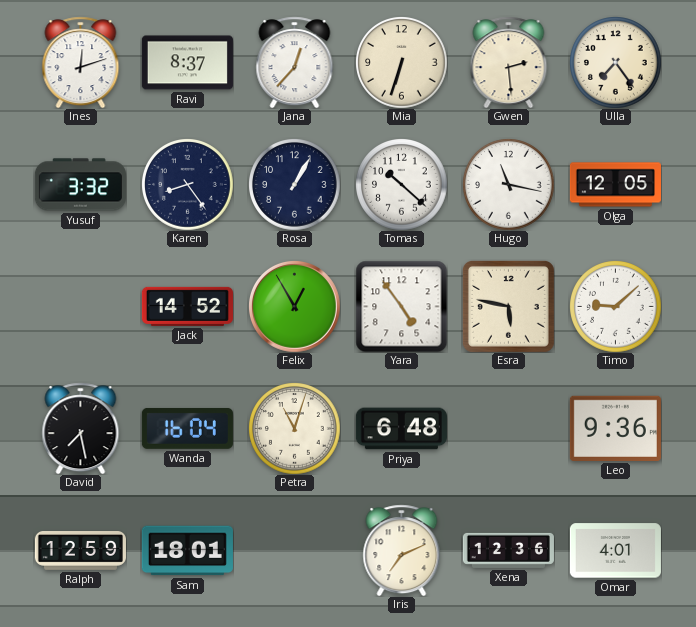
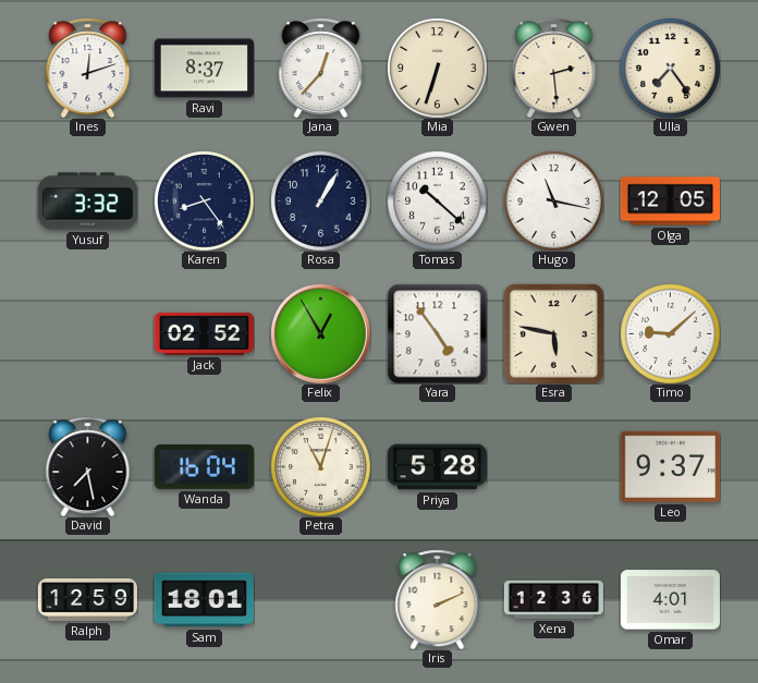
Jack: 14:52 -> 02:52 (204, 333)
Priya: 6:48 -> 5:28 (437, 467)
Leo: 9:36 -> 9:37 (670, 466)
Iris: 7:11 -> 2:11 (438, 599)
